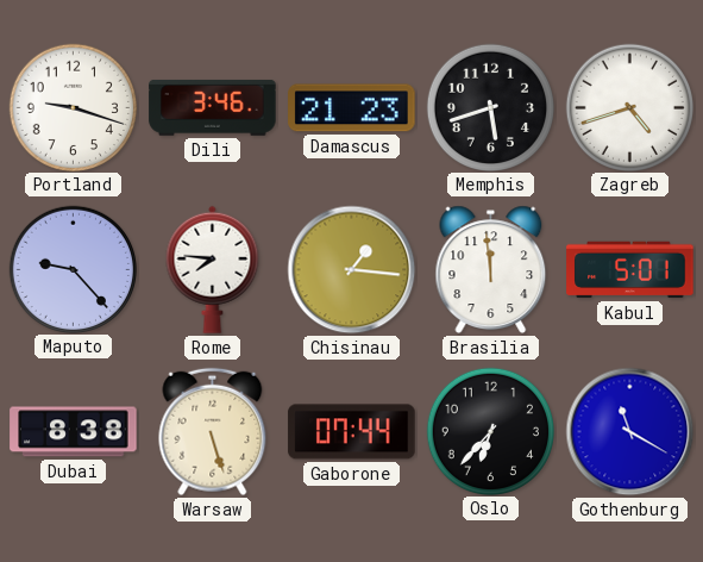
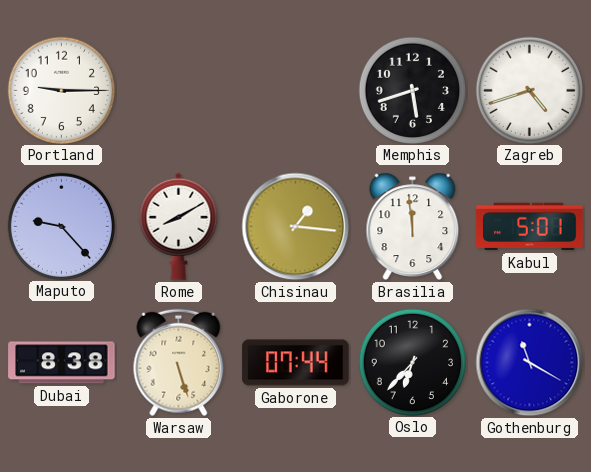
Portland: 9:18 -> 9:15 (61, 90)
Dili: 3:46 -> none (213, 108)
Damascus: 21:23 -> none (352, 108)
Rome: 7:46 -> 8:10 (179, 226)
